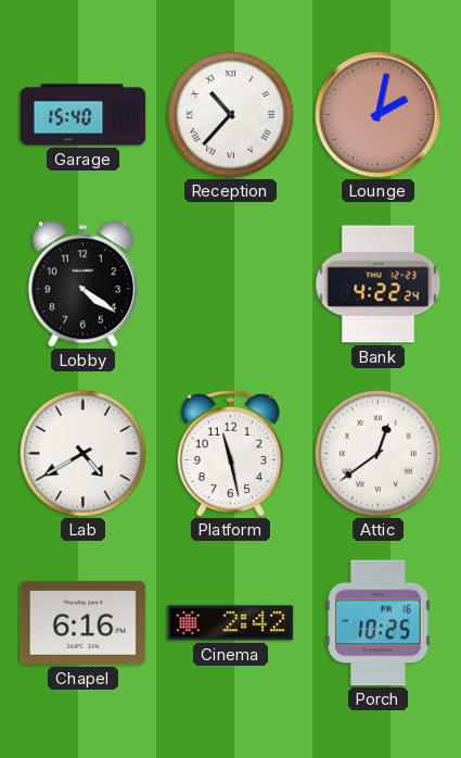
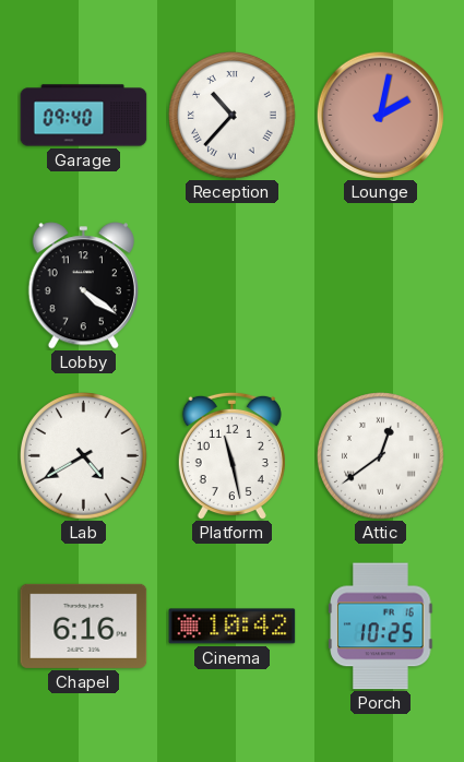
Garage: 15:40 -> 09:40 (84, 116)
Bank: 4:22 -> none (379, 285)
Cinema: 2:42 -> 10:42 (233, 627)
